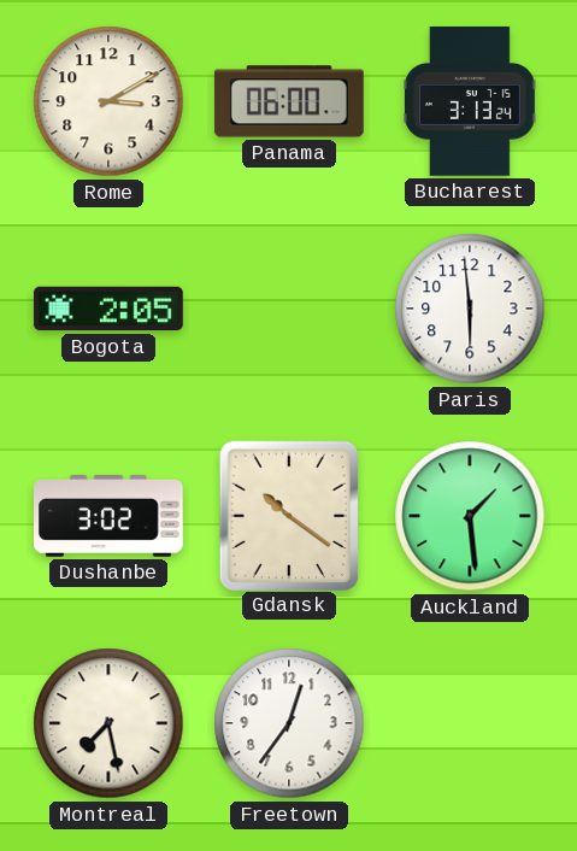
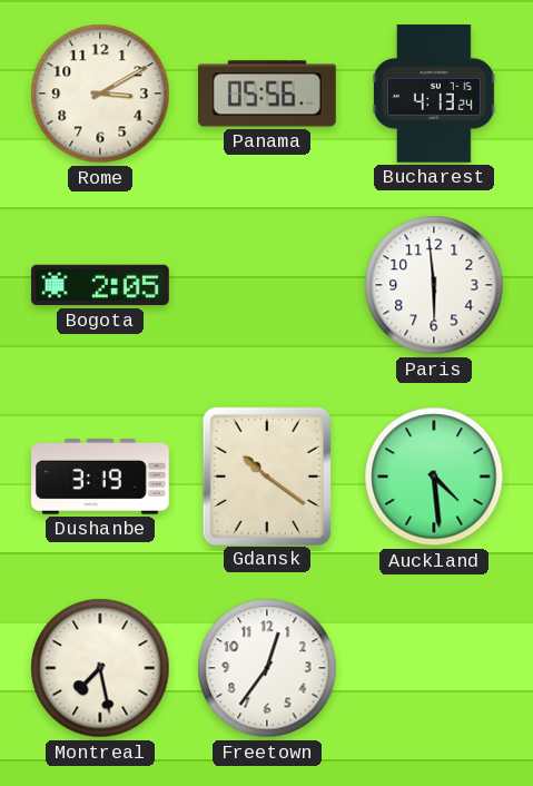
Panama: 06:00 -> 05:56 (267, 94)
Bucharest: 3:13 -> 4:13 (435, 95)
Dushanbe: 3:02 -> 3:19 (101, 478)
Auckland: 1:29 -> 4:29 (434, 476)
